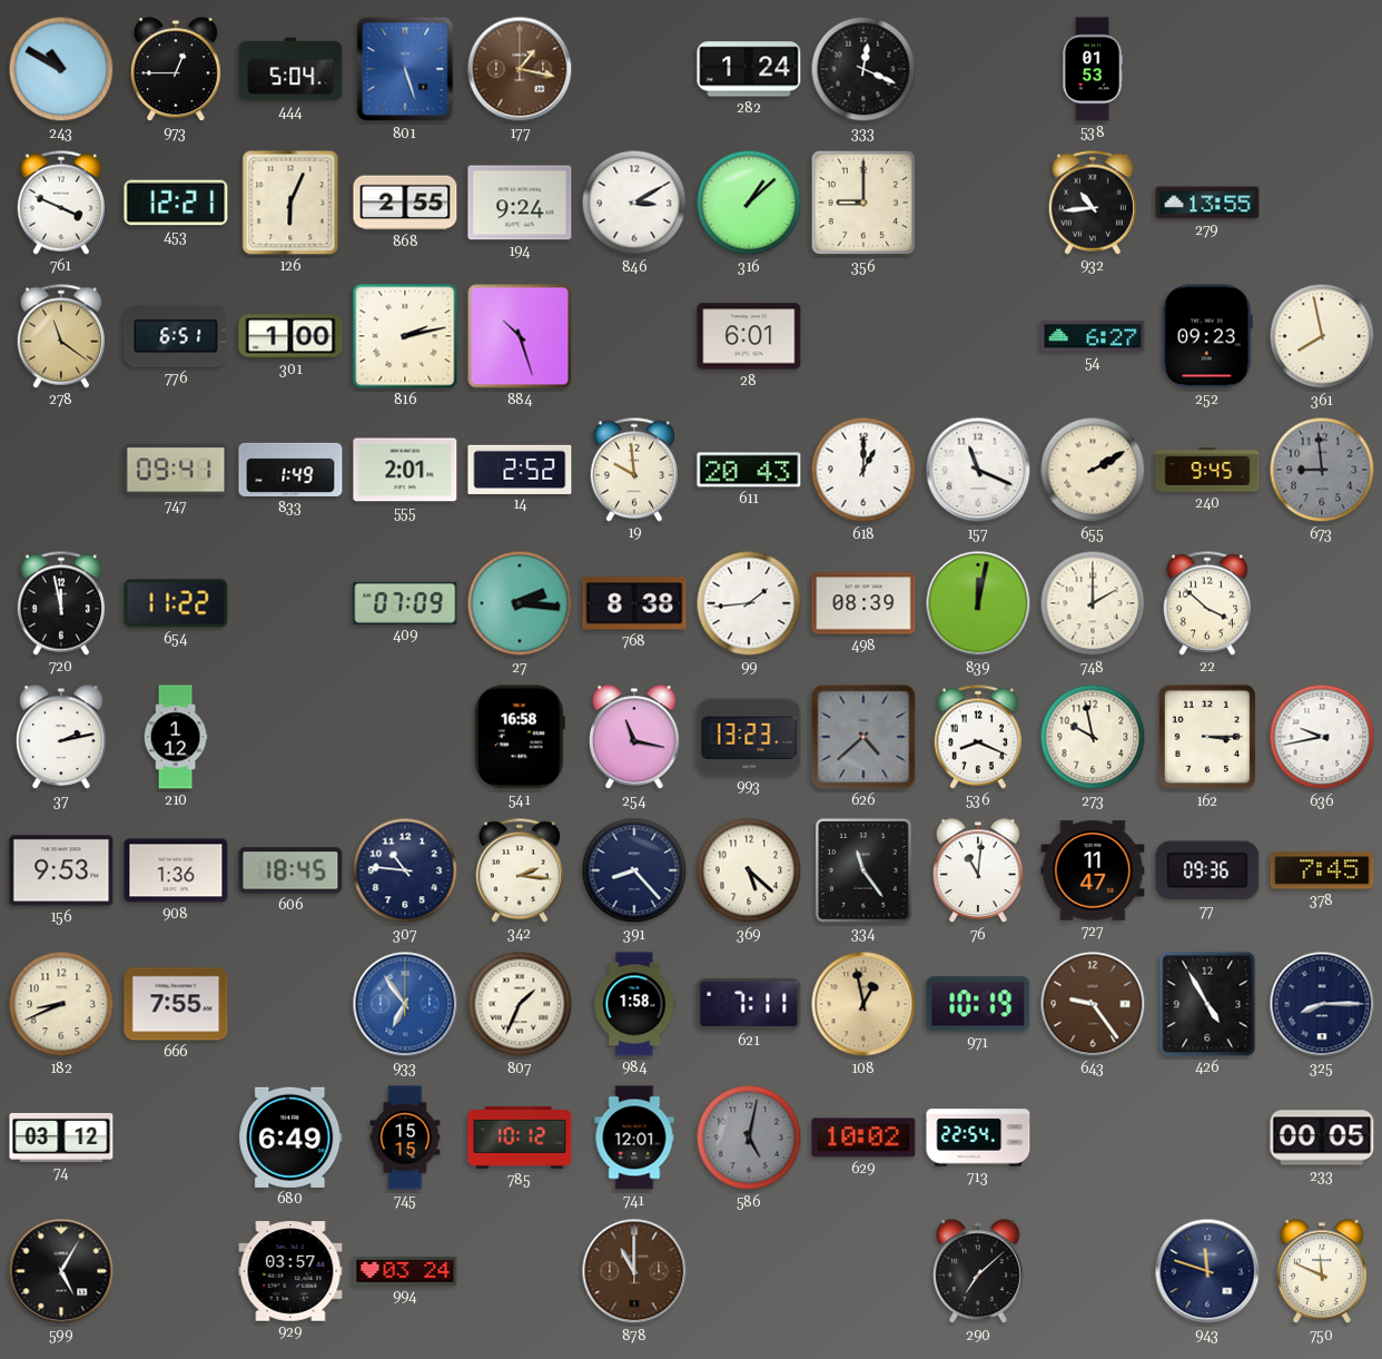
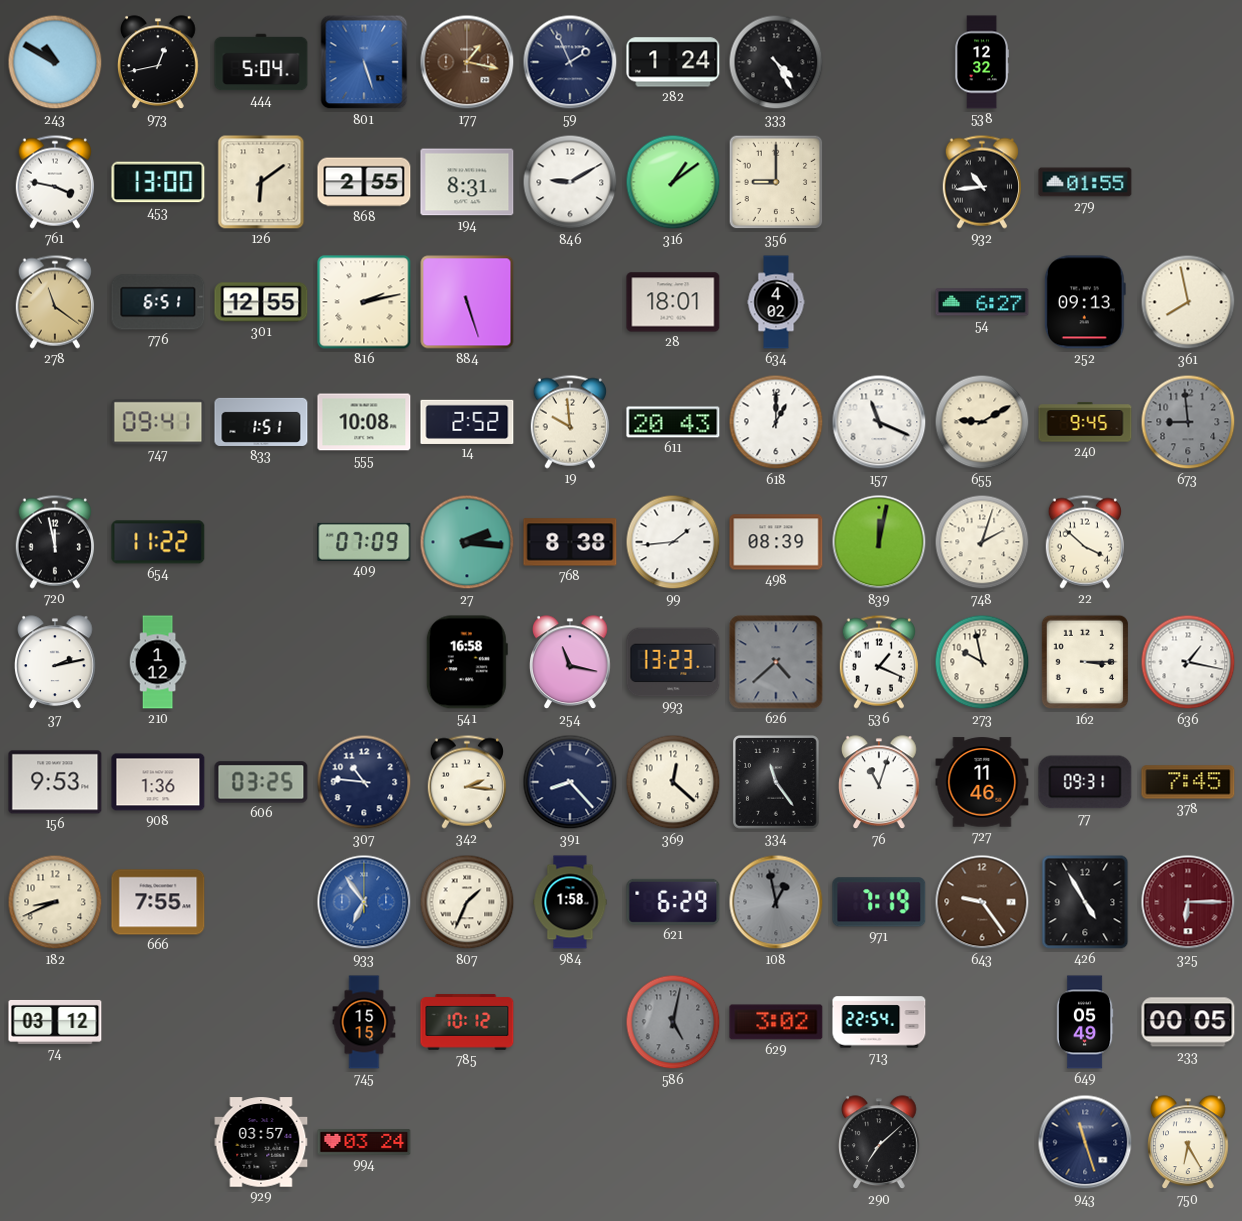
973: 12:45 -> 12:43 (159, 63)
59: none -> 1:56 (570, 62)
333: 12:19 -> 4:25 (776, 62)
538: 01:53 -> 12:32 (981, 62)
761: 3:49 -> 3:47 (54, 182)
453: 12:21 -> 13:00 (158, 182)
126: 6:04 -> 6:09 (261, 182)
194: 9:24 -> 8:31 (467, 182)
846: 3:10 -> 9:10 (570, 182)
316: 1:08 -> 1:09 (673, 182)
279: 13:55 -> 01:55 (1085, 182)
301: 1:00 -> 12:55 (261, 302)
884: 10:27 -> 5:27 (467, 302)
28: 6:01 -> 18:01 (673, 302)
634: none -> 4:02 (776, 302)
252: 09:23 -> 09:13 (1085, 302)
833: 1:49 -> 1:51 (261, 422)
555: 2:01 -> 10:08 (364, 422)
655: 2:10 -> 9:10 (982, 422)
748: 2:00 -> 2:03 (982, 542)
536: 8:19 -> 1:19 (878, 662)
636: 9:43 -> 1:17 (1188, 662)
606: 18:45 -> 03:25 (261, 782)
369: 5:22 -> 12:22 (673, 782)
76: 11:01 -> 11:03 (880, 783)
727: 11:47 -> 11:46 (982, 782)
77: 09:36 -> 09:31 (1085, 782)
621: 7:11 -> 6:29 (673, 902)
108 dial: champagne -> grey (776, 902)
971: 10:19 -> 7:19 (879, 902)
325: 8:15 -> 6:15 (1188, 902)
325 dial: navy -> burgundy (1188, 902)
680: 6:49 -> none (290, 1138)
741: 12:01 -> none (634, 1138)
629: 10:02 -> 3:02 (776, 1022)
649: none -> 05:49 (1085, 1022)
599: 5:05 -> none (61, 1271)
878: 11:00 -> none (634, 1271)
943: 11:48 -> 11:27 (1085, 1142)
750: 11:49 -> 6:25 (1189, 1143)
